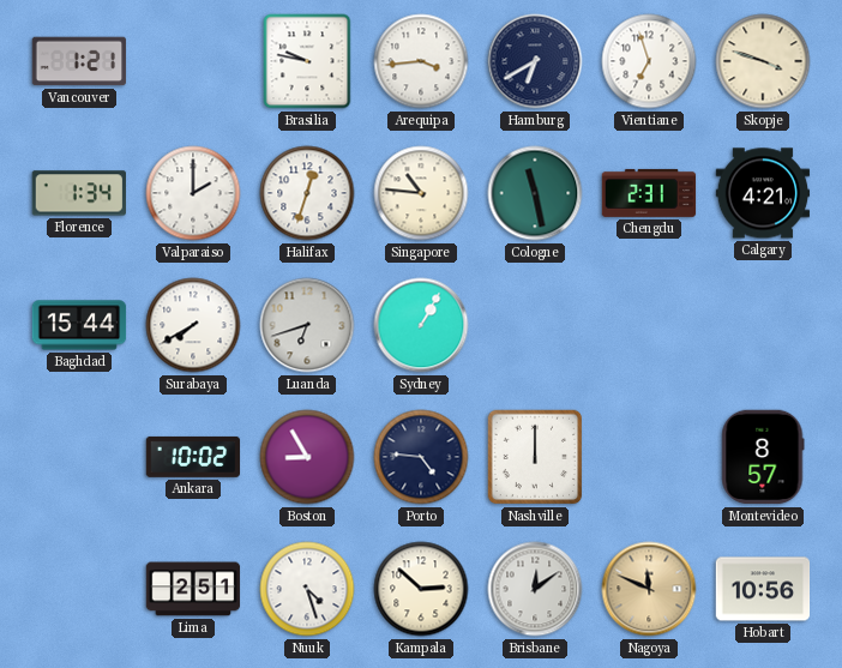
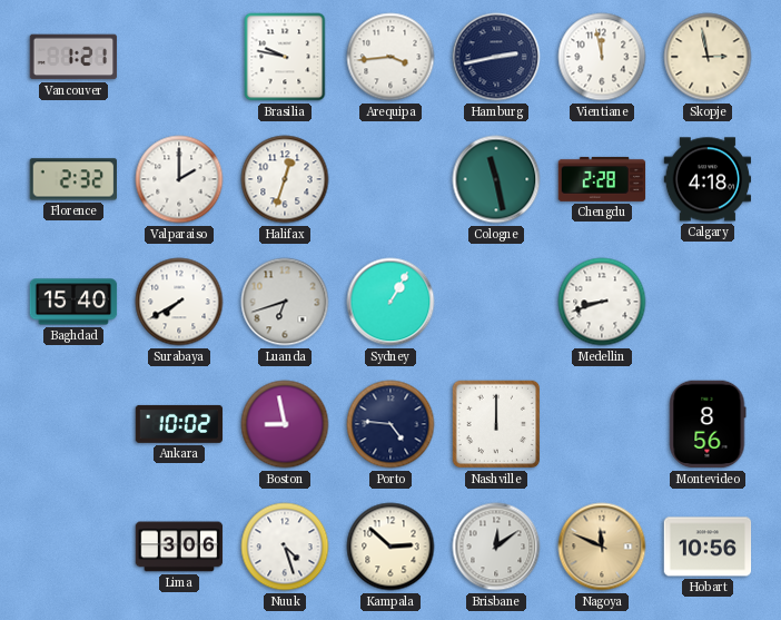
Hamburg: 6:40 -> 2:43 (496, 57)
Vientiane: 6:57 -> 11:58 (602, 57)
Skopje: 3:48 -> 2:58 (708, 57)
Florence: 1:34 -> 2:32 (72, 179)
Singapore: 10:46 -> none (421, 193)
Chengdu: 2:31 -> 2:28 (602, 179)
Calgary: 4:21 -> 4:18 (708, 179)
Baghdad: 15:44 -> 15:40 (73, 302)
Medellin: none -> 8:42 (602, 302)
Boston: 8:55 -> 8:58 (285, 424)
Montevideo: 8:57 -> 8:56 (708, 424)
Lima: 2:51 -> 3:06 (179, 547)
